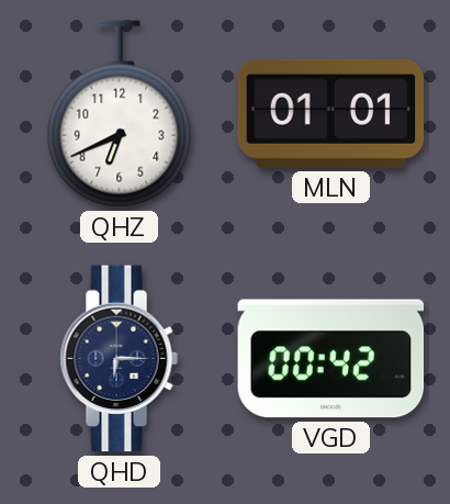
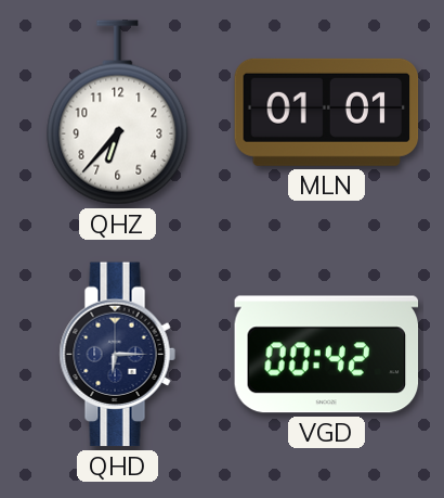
QHZ: 6:41 -> 6:37 (118, 113)
